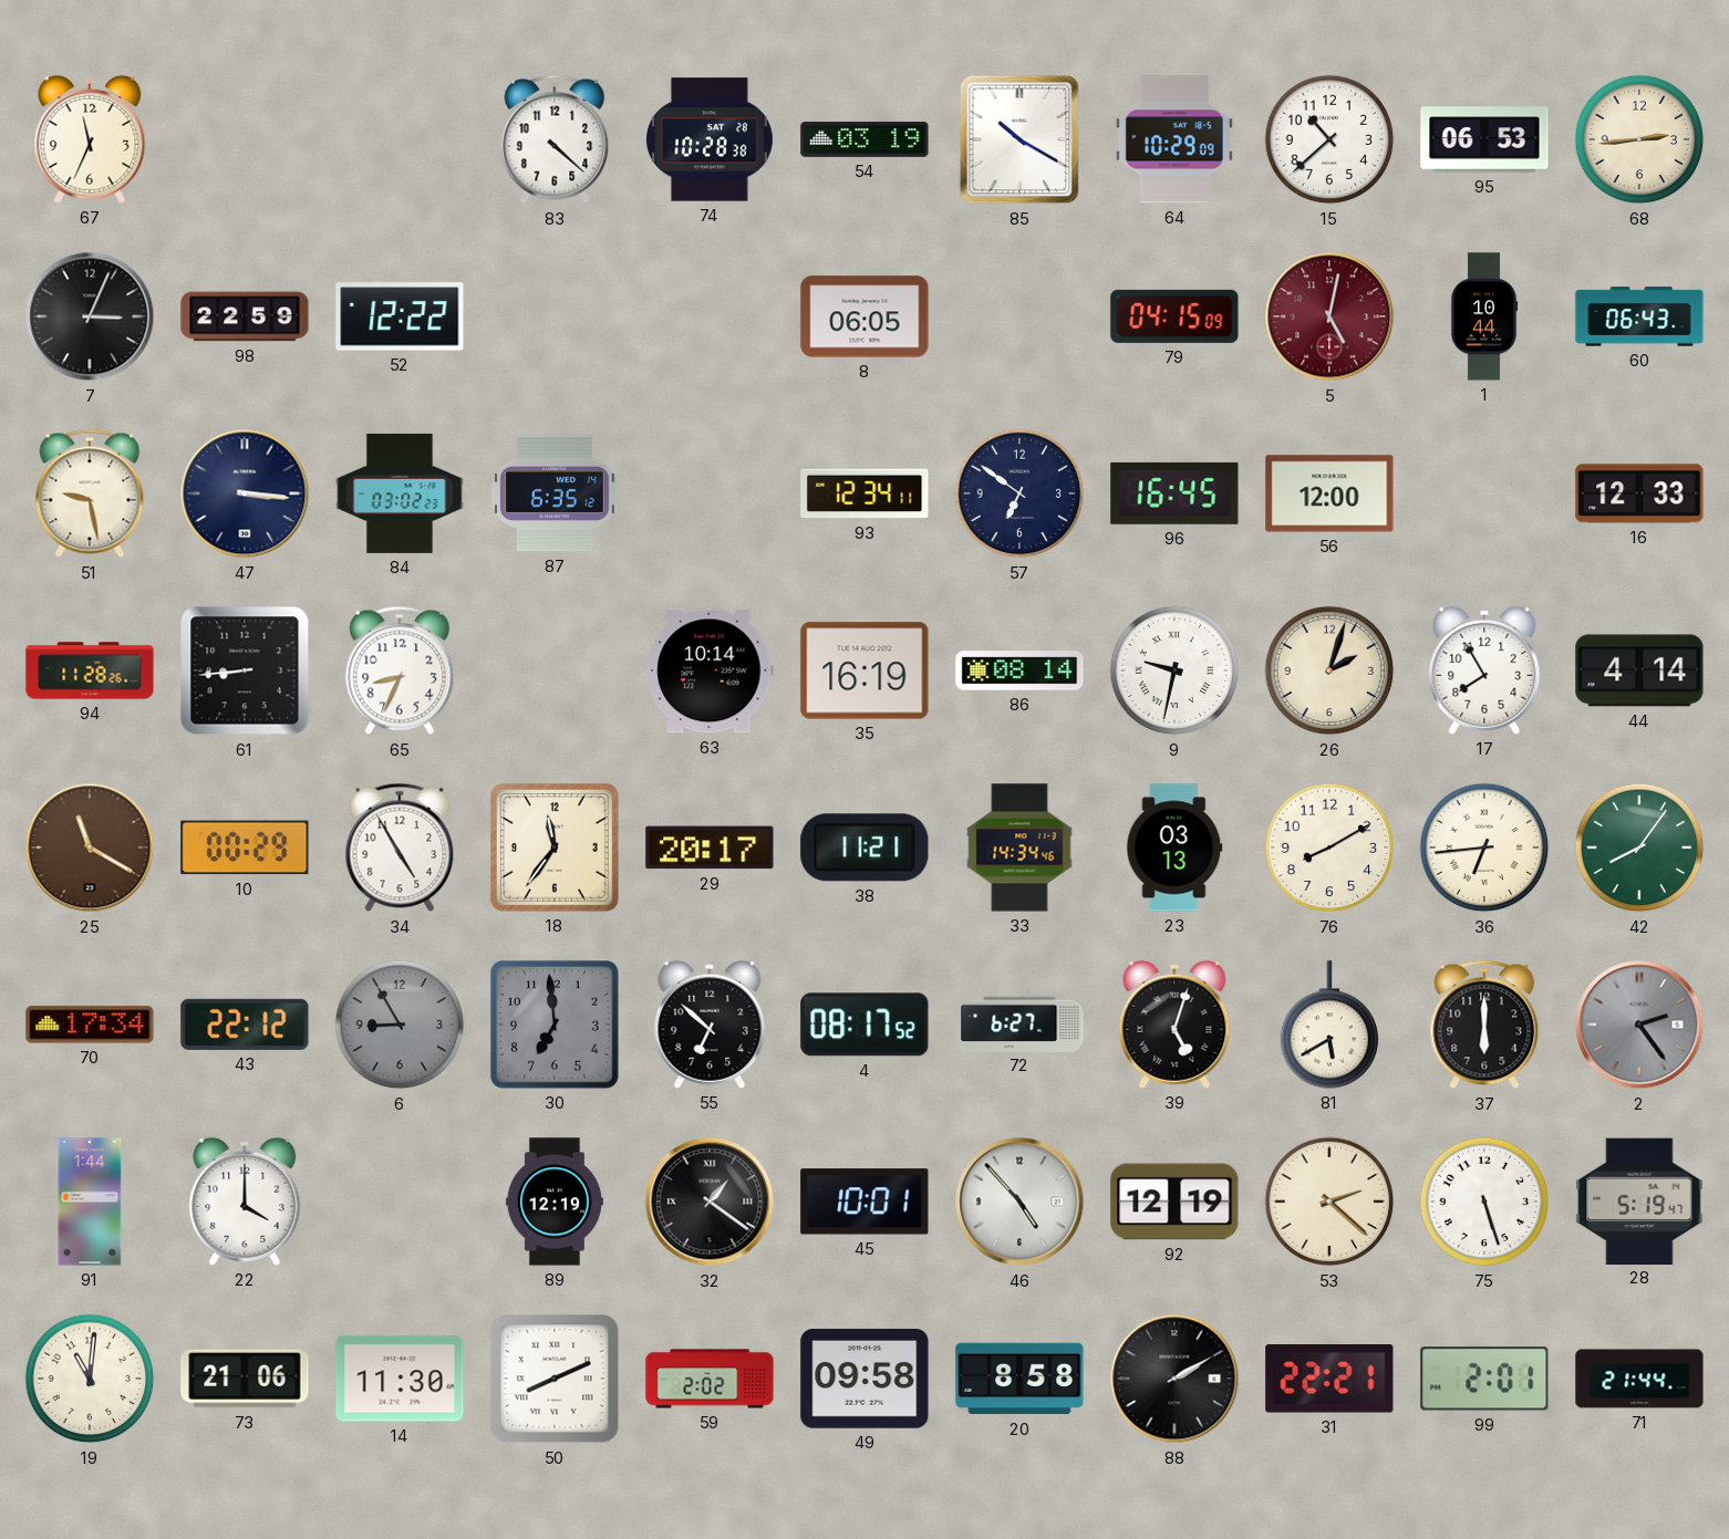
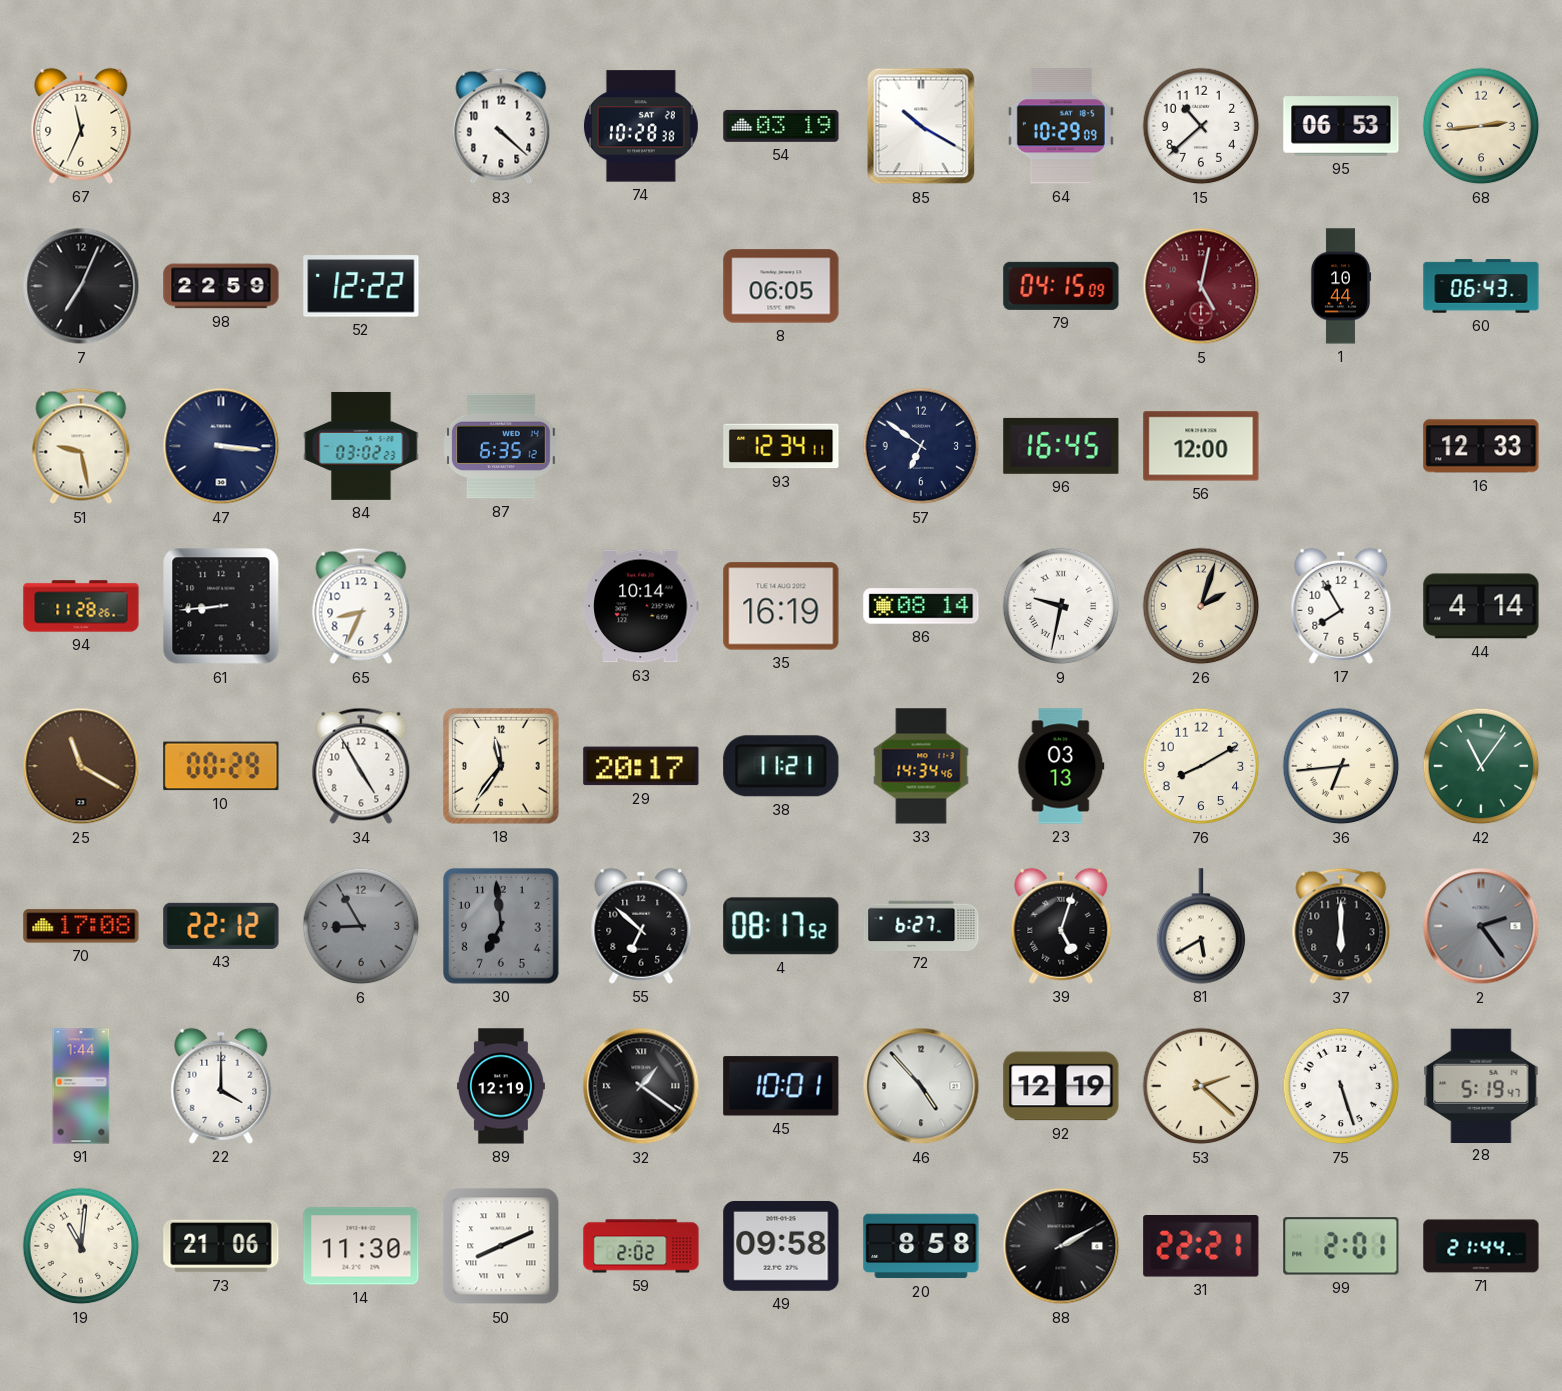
7: 3:04 -> 7:04 (81, 286)
42: 8:06 -> 11:06 (1481, 766)
70: 17:34 -> 17:08 (81, 926)
